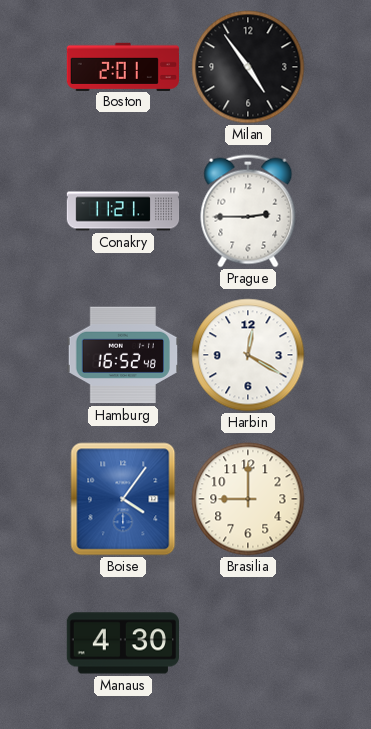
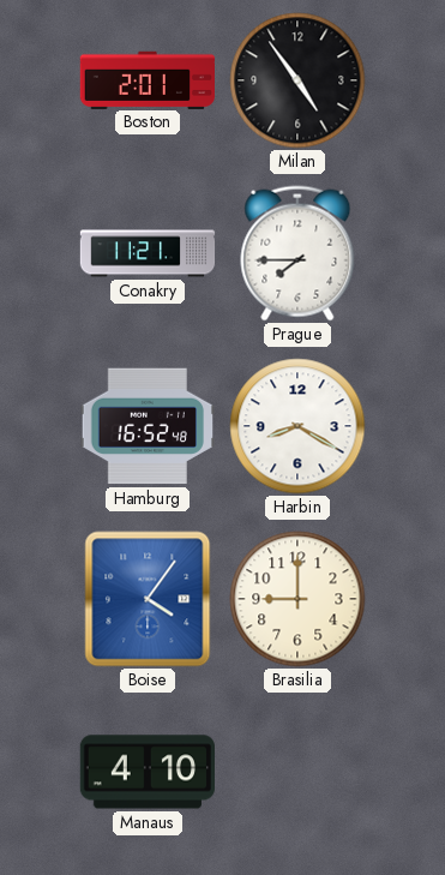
Prague: 2:45 -> 7:45 (297, 253)
Harbin: 12:20 -> 8:20 (297, 426)
Manaus: 4:30 -> 4:10 (146, 772)
